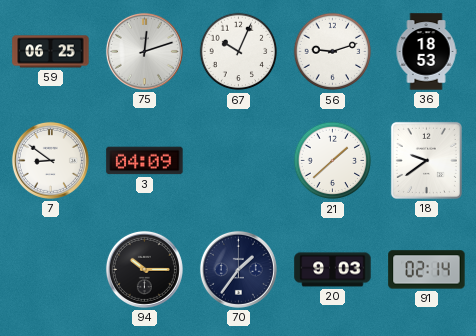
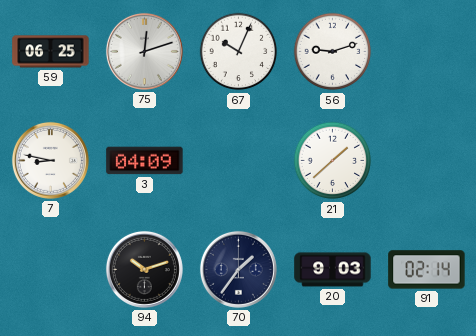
36: 18:53 -> none (426, 52)
7: 8:51 -> 8:47 (50, 160)
18: 9:39 -> none (426, 160)
94: 10:15 -> 10:12 (144, 269)
